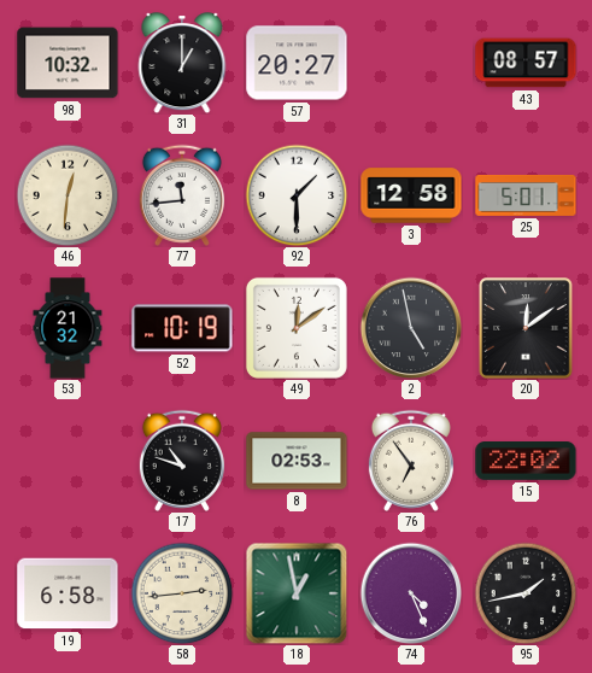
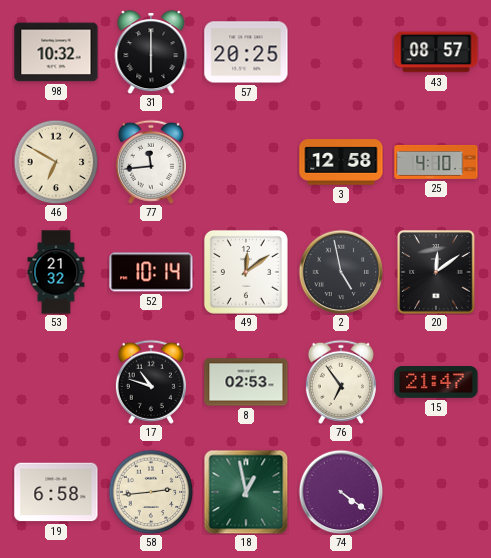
31: 1:00 -> 6:00 (151, 52)
57: 20:27 -> 20:25 (246, 52)
46: 12:31 -> 6:50 (56, 162)
92: 1:30 -> none (297, 195)
25: 5:01 -> 4:10 (436, 162)
52: 10:19 -> 10:14 (151, 272)
15: 22:02 -> 21:47 (436, 383)
74: 4:26 -> 4:21 (341, 492)
95: 1:43 -> none (526, 593)
